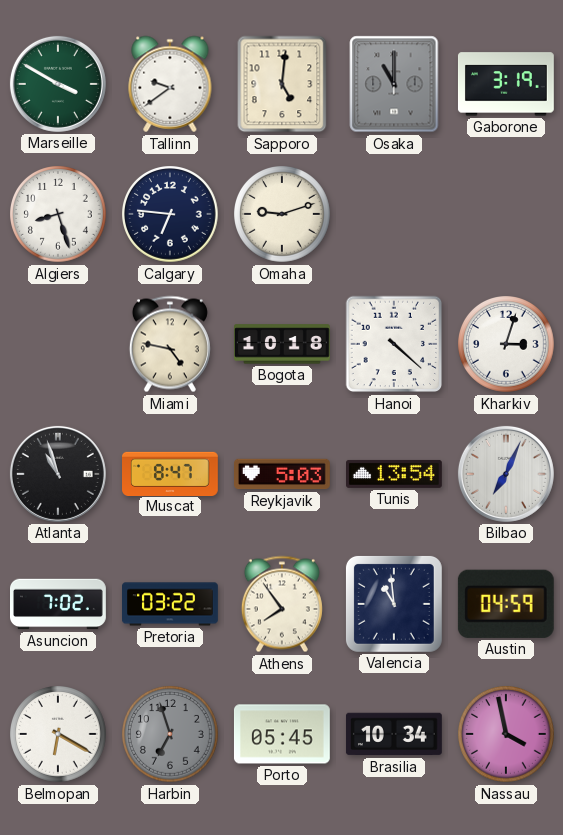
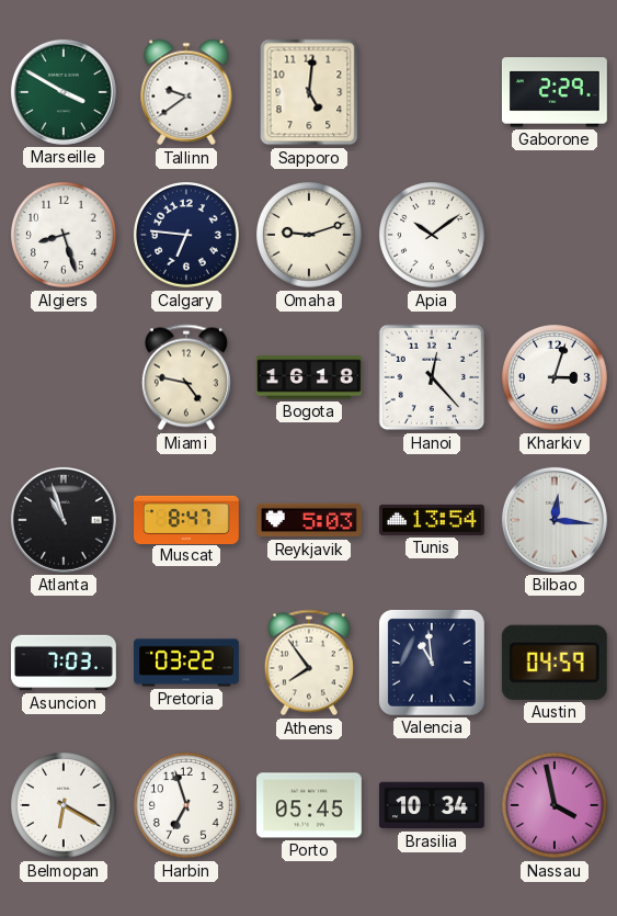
Osaka: 11:00 -> none (394, 84)
Gaborone: 3:19 -> 2:29 (555, 92)
Apia: none -> 10:09 (433, 236)
Bogota: 10:18 -> 16:18 (309, 377)
Hanoi: 4:22 -> 12:23 (432, 377)
Bilbao: 7:04 -> 12:16 (555, 520)
Asuncion: 7:02 -> 7:03 (65, 663)
Harbin dial: grey -> white (187, 806)
